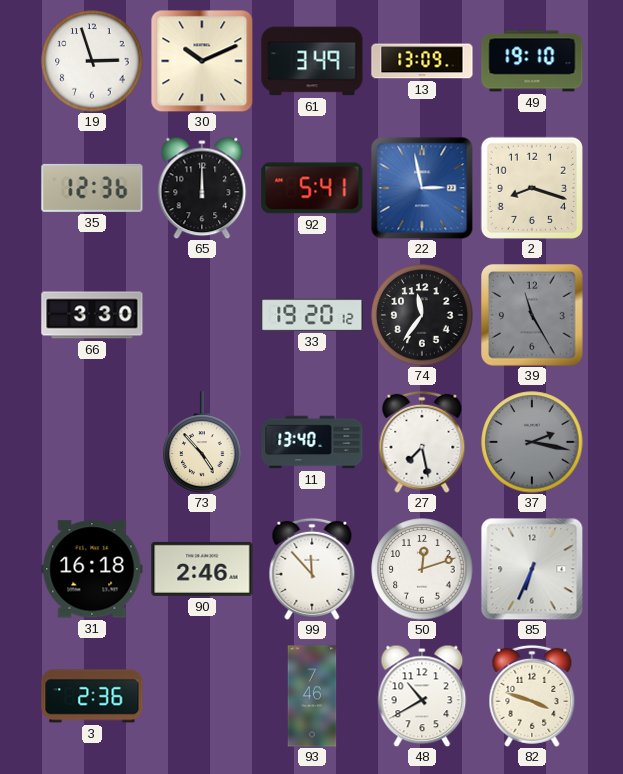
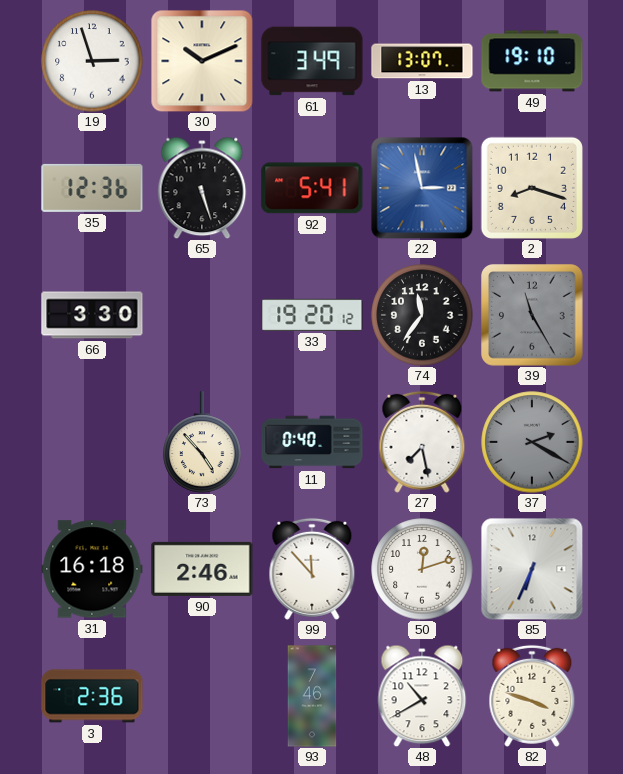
13: 13:09 -> 13:07 (422, 61)
65: 12:00 -> 5:27 (202, 188)
11: 13:40 -> 0:40 (312, 442)
37: 2:17 -> 2:20 (532, 442)
